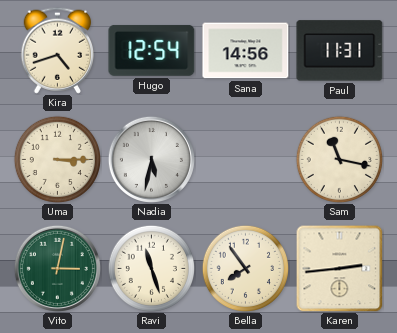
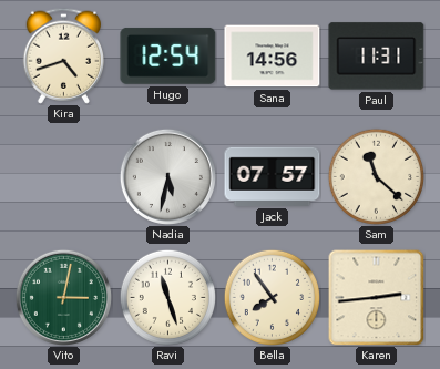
Uma: 3:15 -> none (57, 159)
Jack: none -> 07:57 (273, 176)
Sam: 11:17 -> 11:22 (376, 176)
